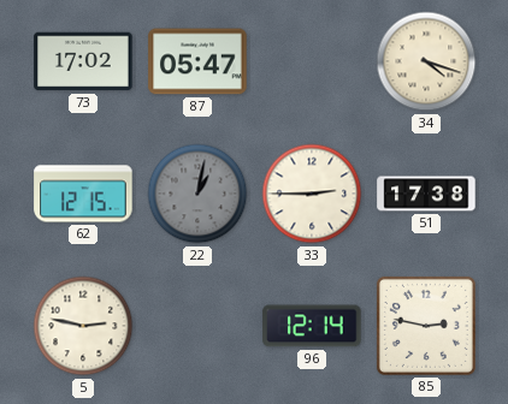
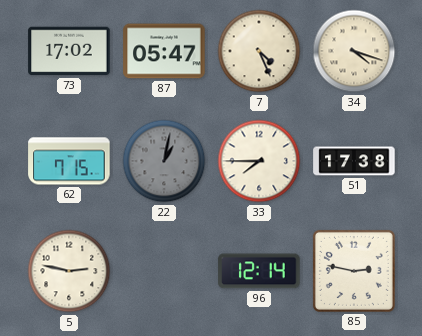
7: none -> 4:26 (259, 51)
62: 12:15 -> 7:15 (69, 161)
33: 2:45 -> 7:45 (259, 161)
